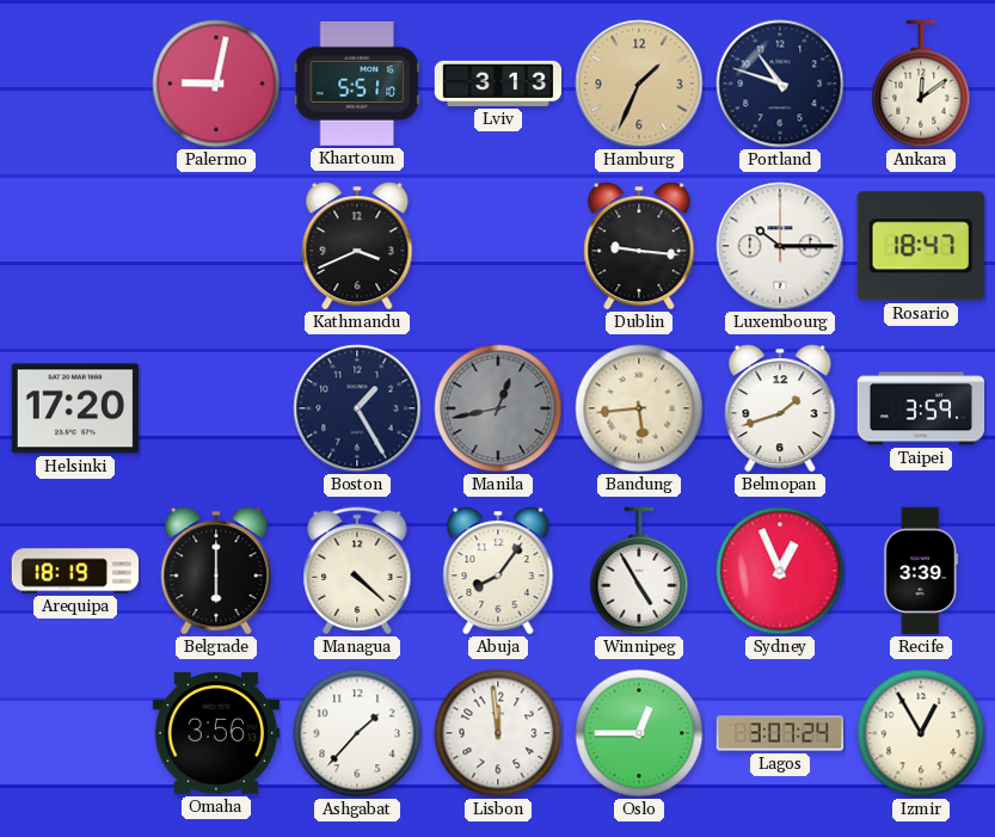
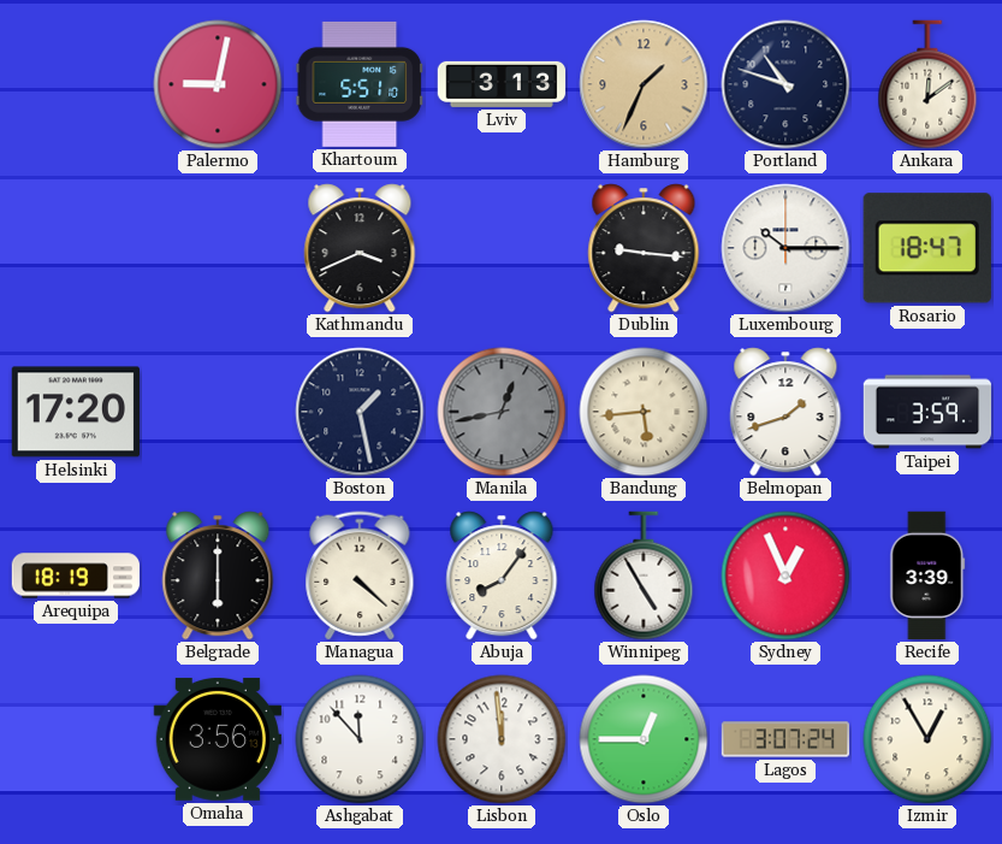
Boston: 1:25 -> 1:28 (360, 412)
Ashgabat: 1:37 -> 11:53 (360, 739)
